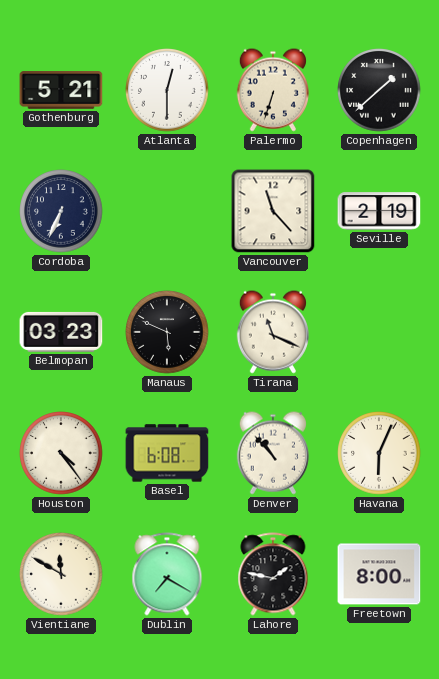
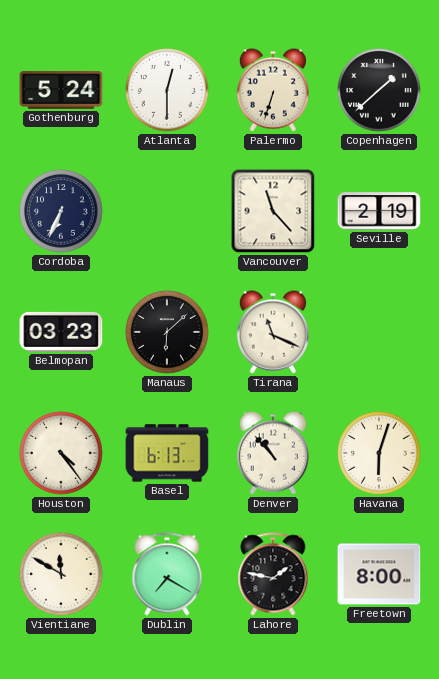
Gothenburg: 5:21 -> 5:24 (61, 90)
Manaus: 5:49 -> 6:08 (167, 332)
Basel: 6:08 -> 6:13 (167, 453)
Havana: 6:04 -> 6:03 (379, 453)
